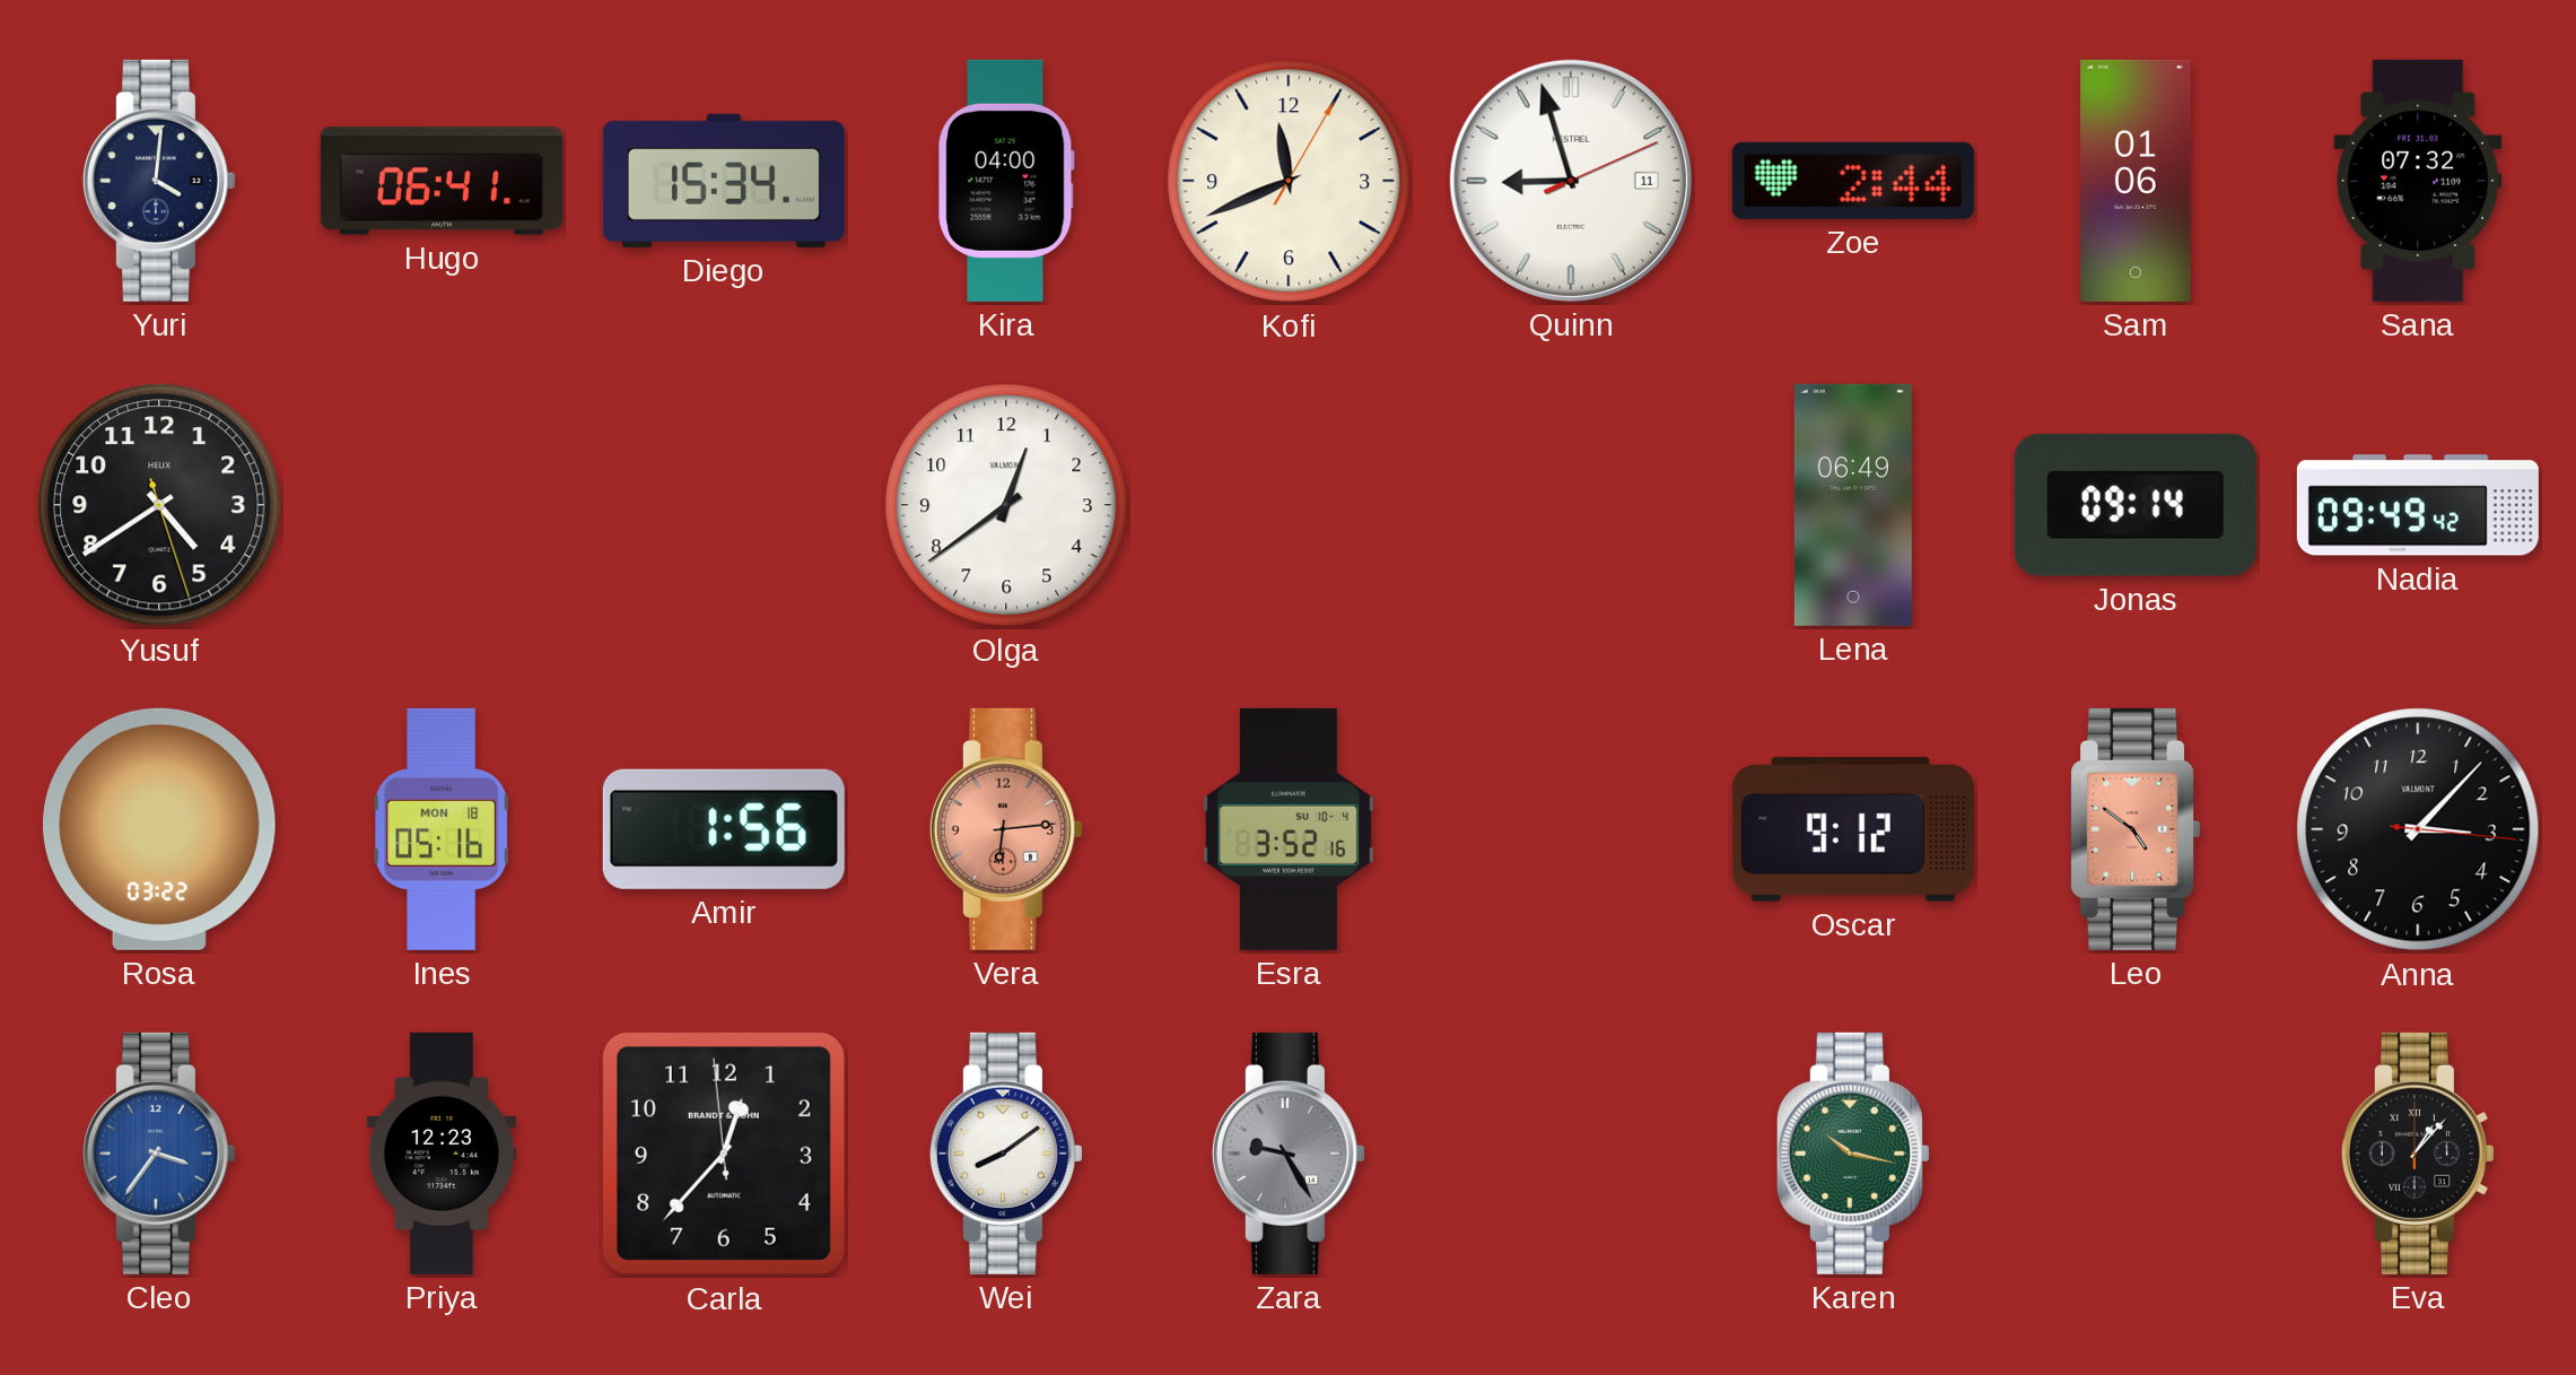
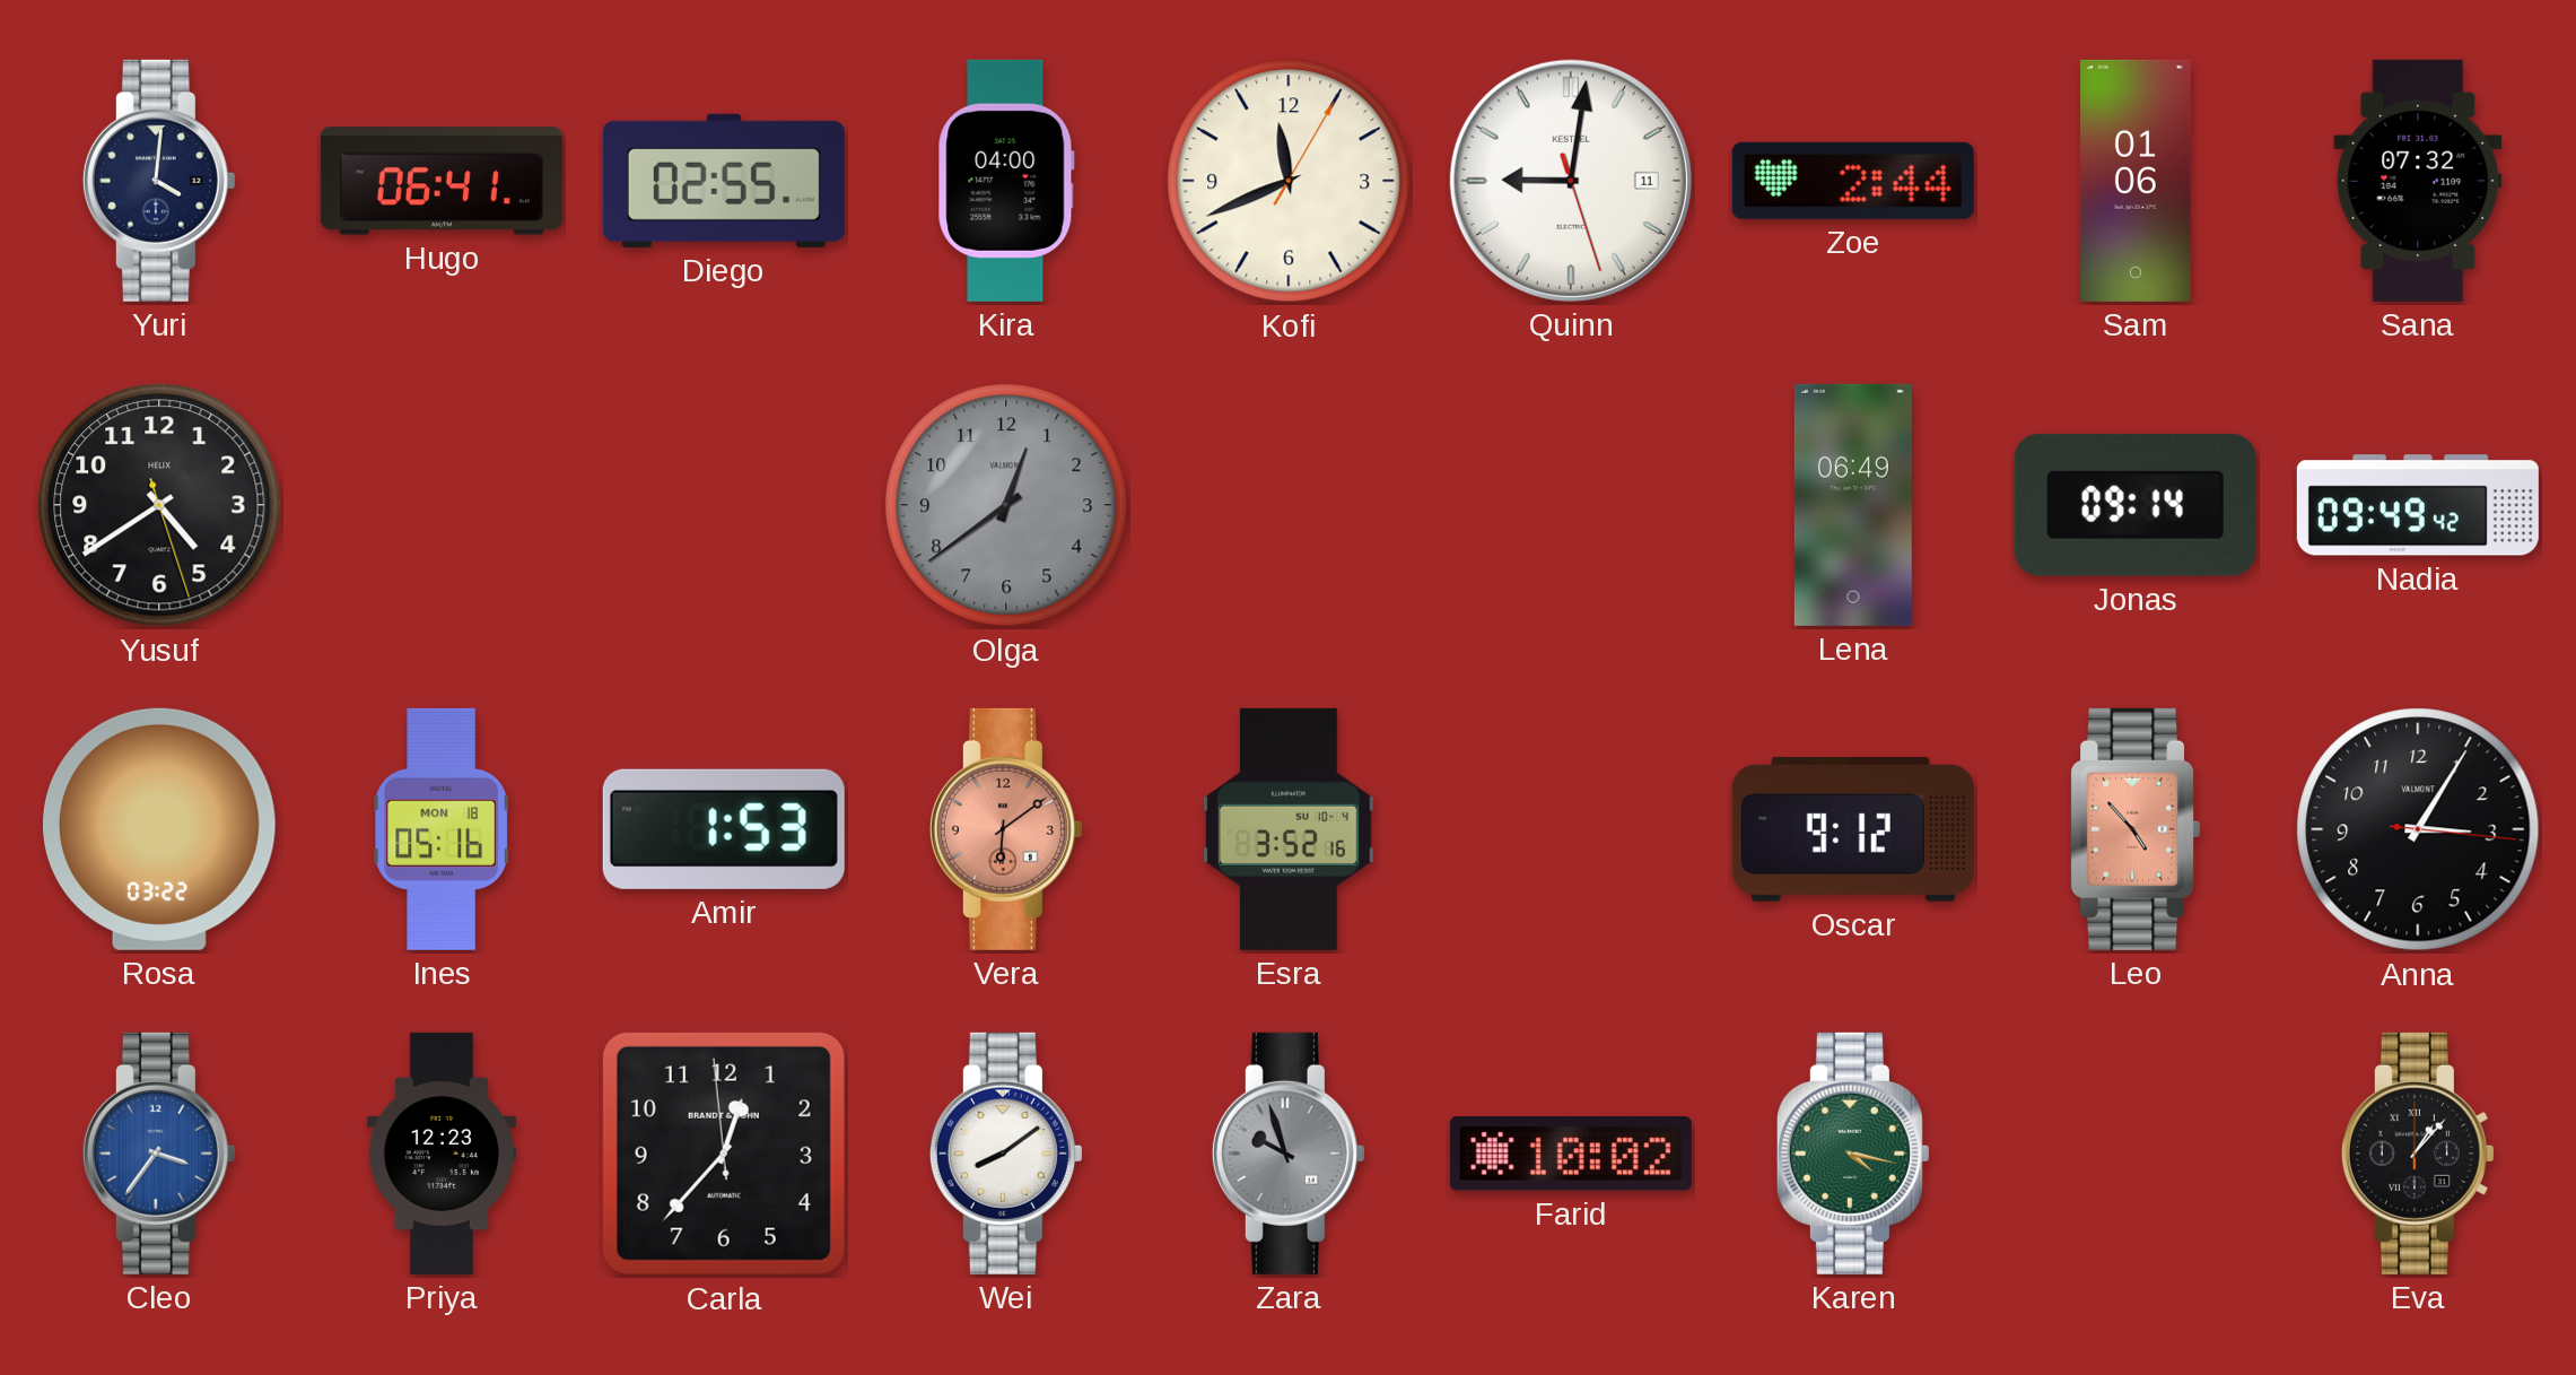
Diego: 15:34 -> 02:55 (724, 181)
Quinn: 8:57 -> 9:01 (1571, 181)
Olga dial: white -> grey (1006, 505)
Amir: 1:56 -> 1:53 (724, 829)
Vera: 6:14 -> 6:09 (1006, 829)
Leo: 4:51 -> 4:53 (2136, 829)
Anna: 3:07 -> 3:05 (2418, 829)
Zara: 9:25 -> 9:57 (1289, 1154)
Farid: none -> 10:02 (1571, 1154)
Karen: 10:17 -> 4:17 (1853, 1154)
